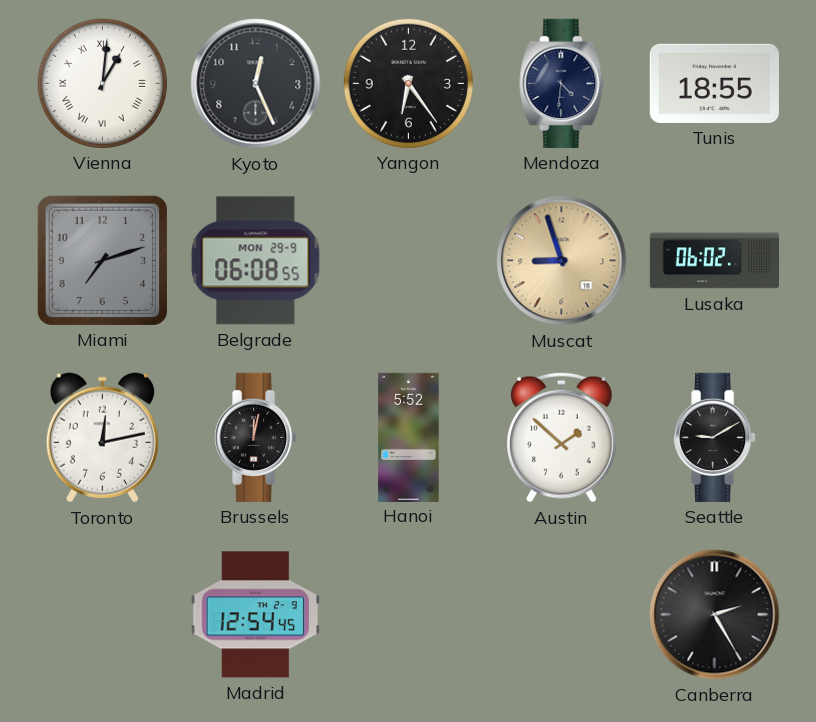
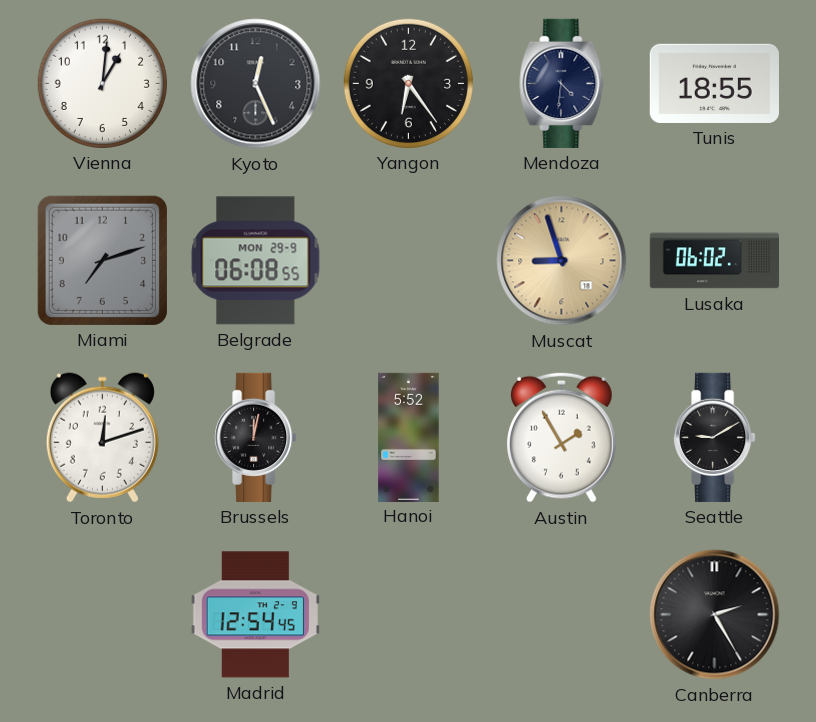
Vienna numerals: Roman -> Arabic (102, 83)
Toronto: 12:13 -> 12:12 (102, 438)
Austin: 1:52 -> 1:55 (562, 437)
